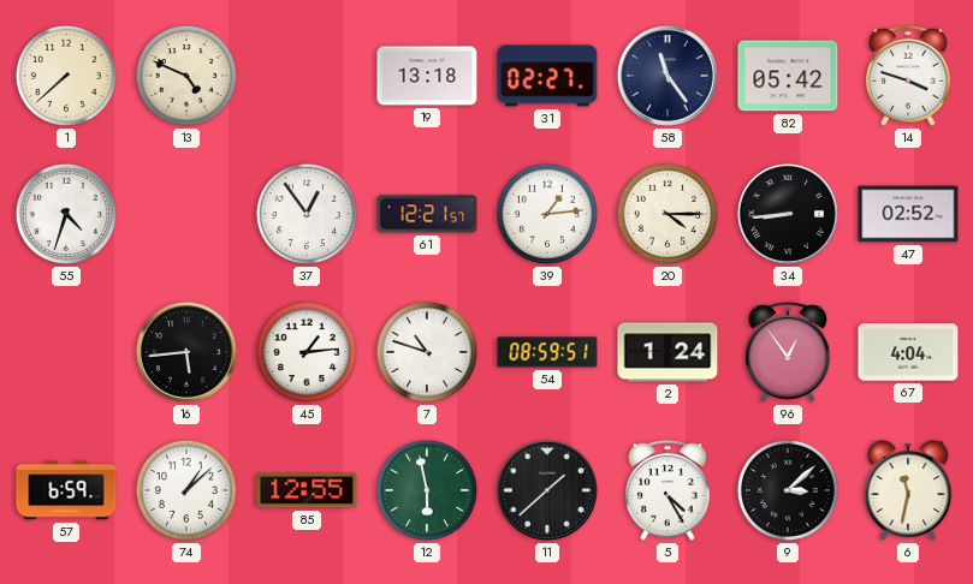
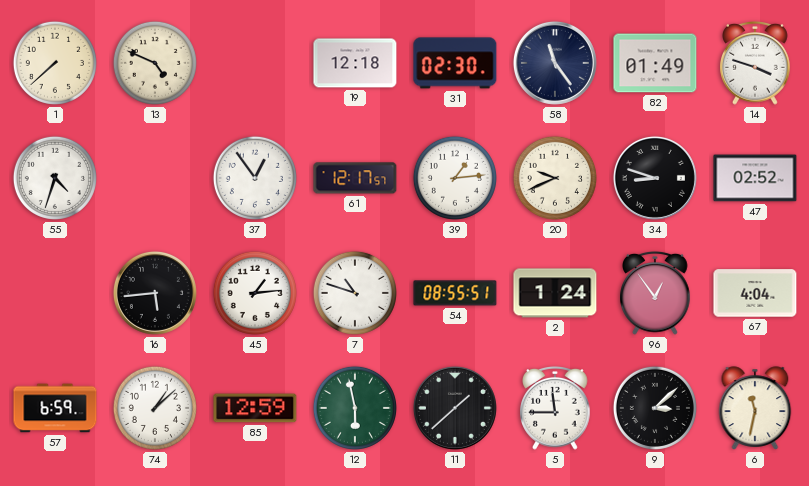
19: 13:18 -> 12:18 (355, 63)
31: 02:27 -> 02:30 (455, 63)
82: 05:42 -> 01:49 (655, 63)
61: 12:21 -> 12:17 (355, 178)
20: 4:15 -> 9:41 (555, 178)
34: 8:44 -> 8:48 (655, 178)
54: 08:59 -> 08:55 (455, 293)
85: 12:55 -> 12:59 (255, 408)
5: 4:25 -> 11:45 (555, 408)
